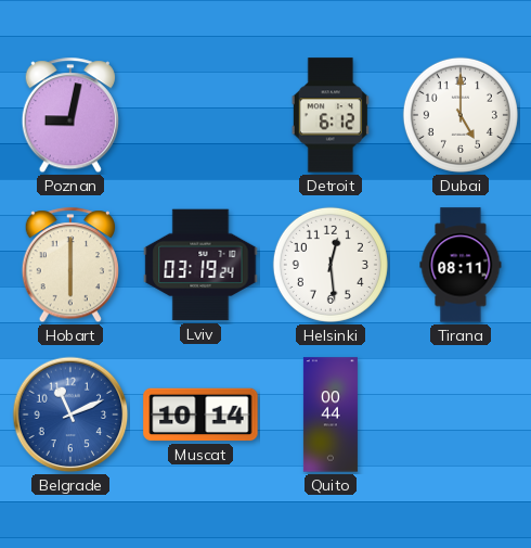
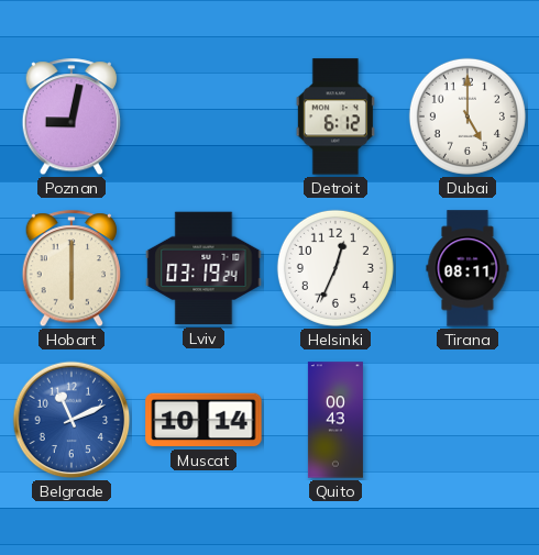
Helsinki: 12:29 -> 12:34 (335, 268)
Quito: 00:44 -> 00:43 (335, 420)
